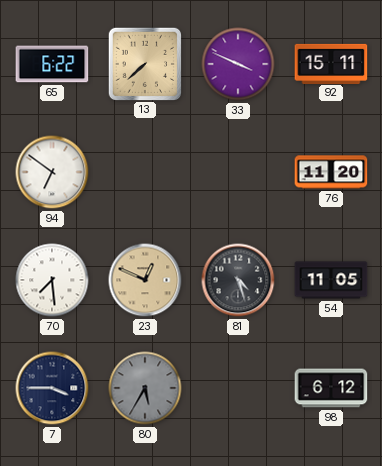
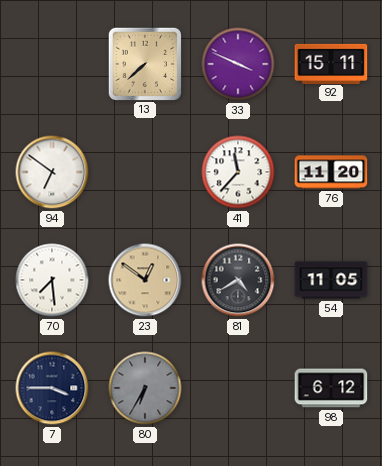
65: 6:22 -> none (52, 64)
41: none -> 11:37 (238, 172)
23: 12:49 -> 12:51 (145, 280)
81: 4:27 -> 4:40 (238, 280)
80: 5:35 -> 6:35 (145, 388)
